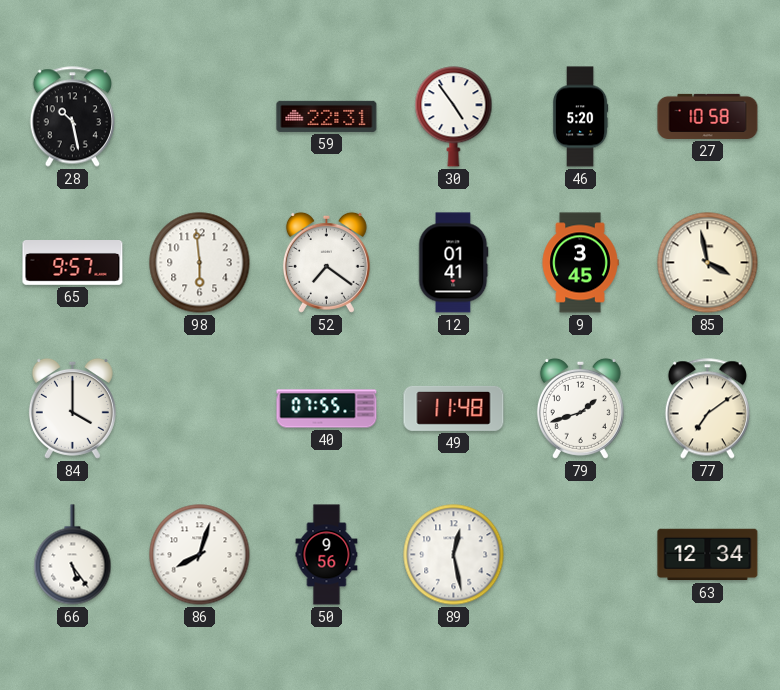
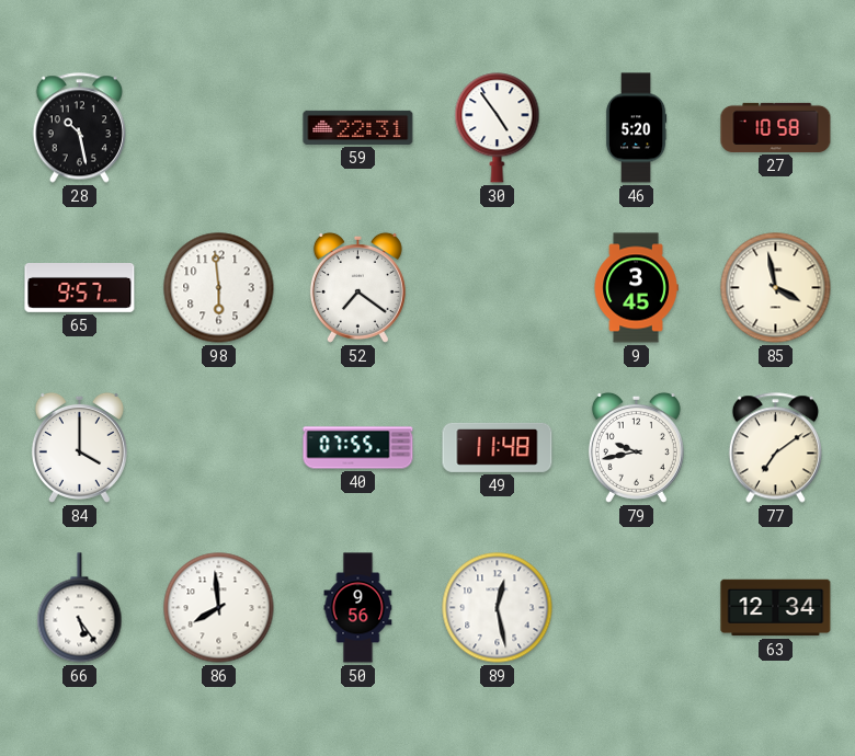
12: 01:41 -> none (454, 263)
79: 1:42 -> 9:43 (636, 447)
86: 8:03 -> 7:59 (219, 608)
